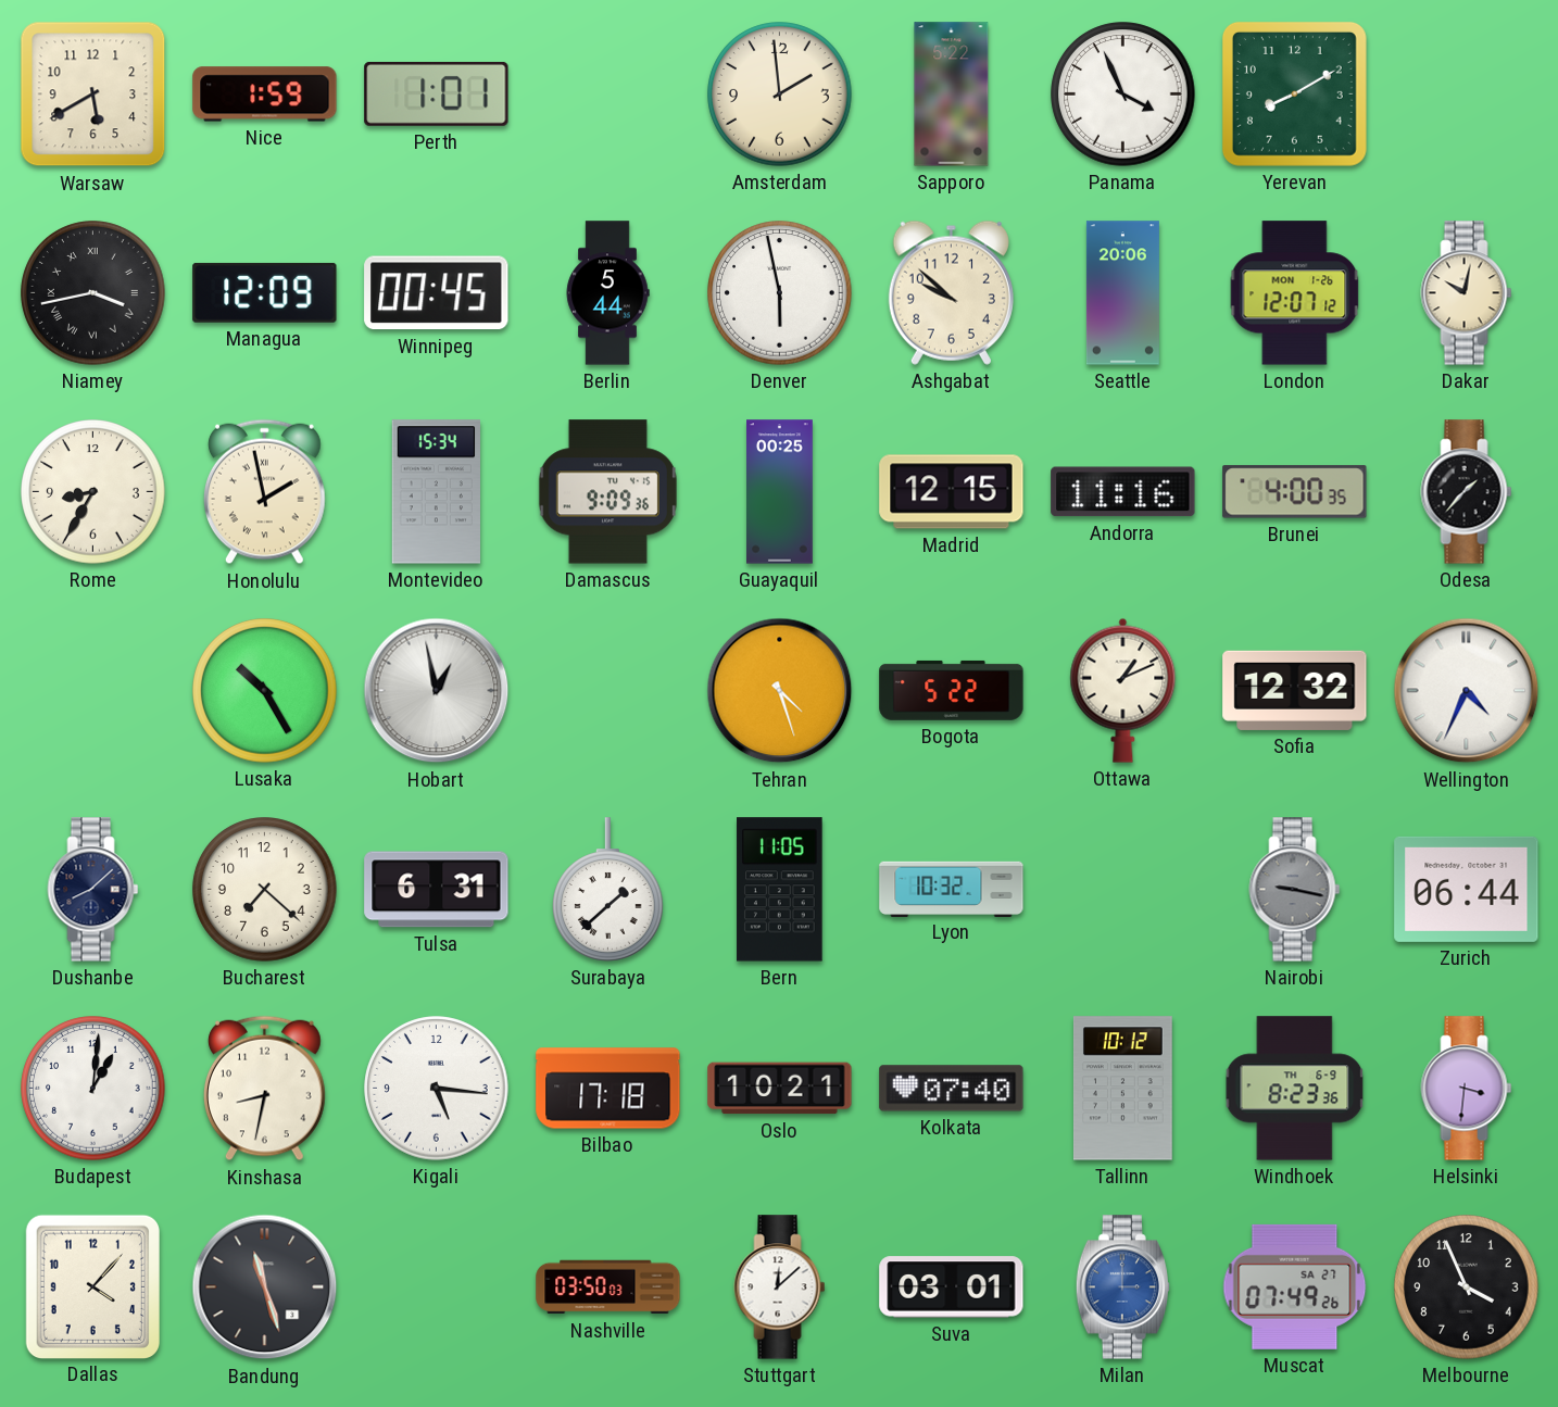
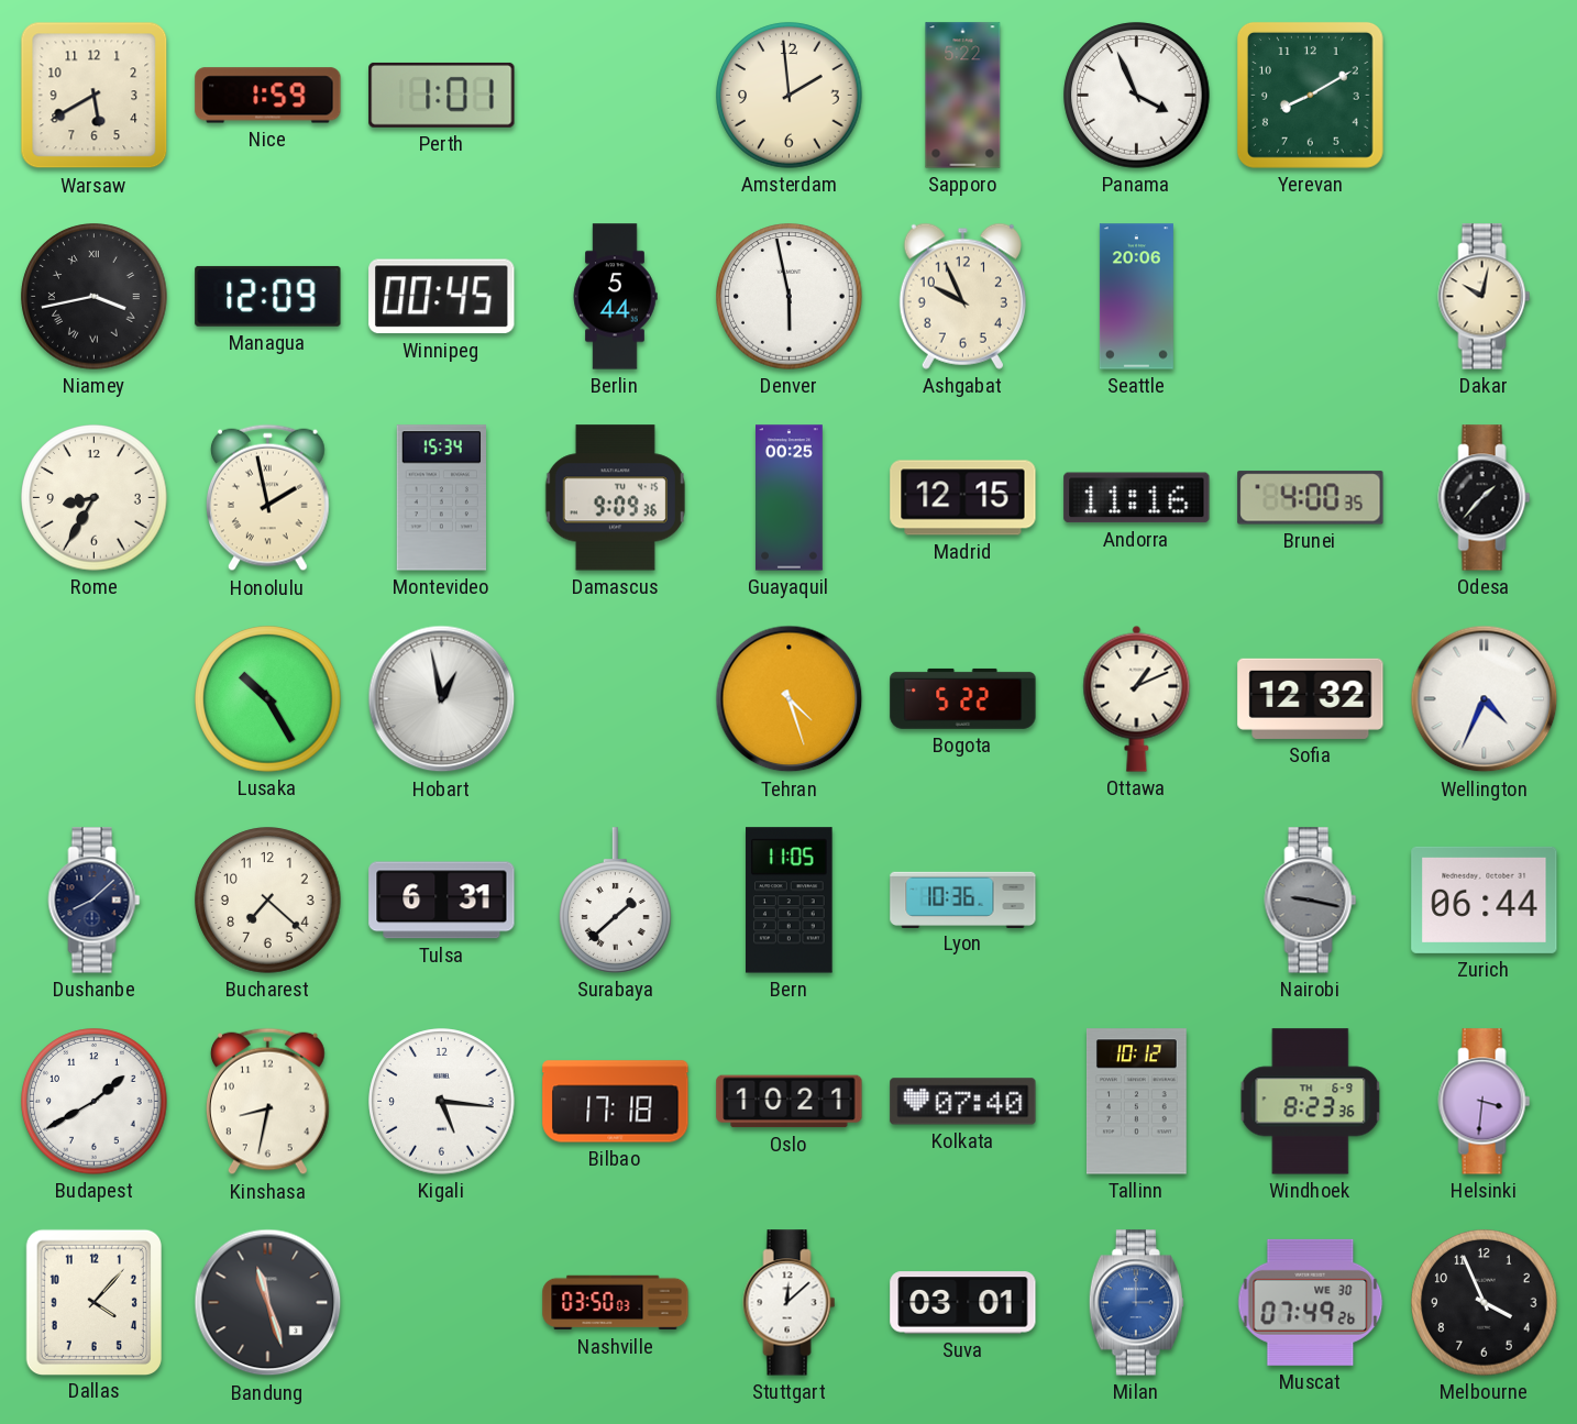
Ashgabat: 9:52 -> 9:56 (962, 296)
London: 12:07 -> none (1295, 293)
Lyon: 10:32 -> 10:36 (963, 899)
Budapest: 1:01 -> 1:40 (95, 1102)
Muscat date: SA 27 -> WE 30 (1311, 1302)
